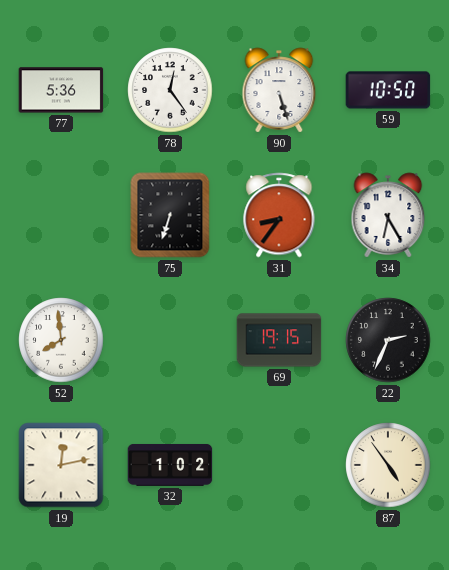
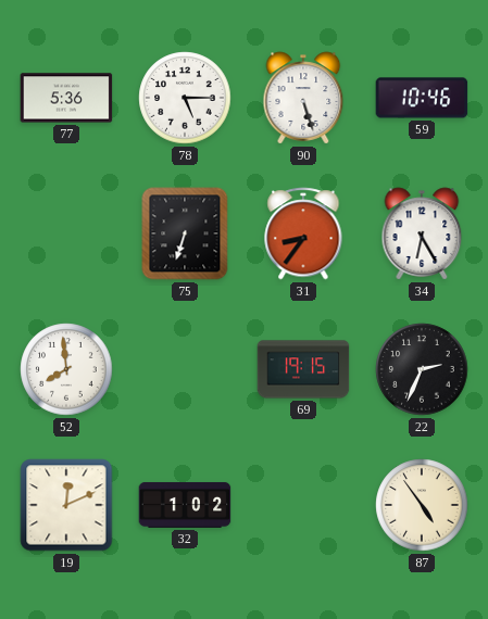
78: 12:24 -> 5:15 (185, 98)
59: 10:50 -> 10:46 (422, 98)
19: 12:13 -> 12:11 (66, 505)
